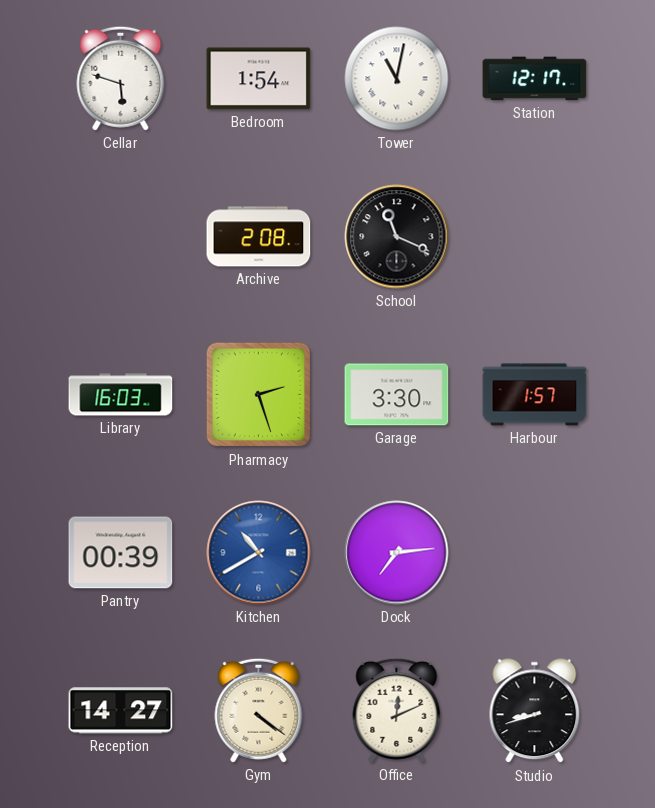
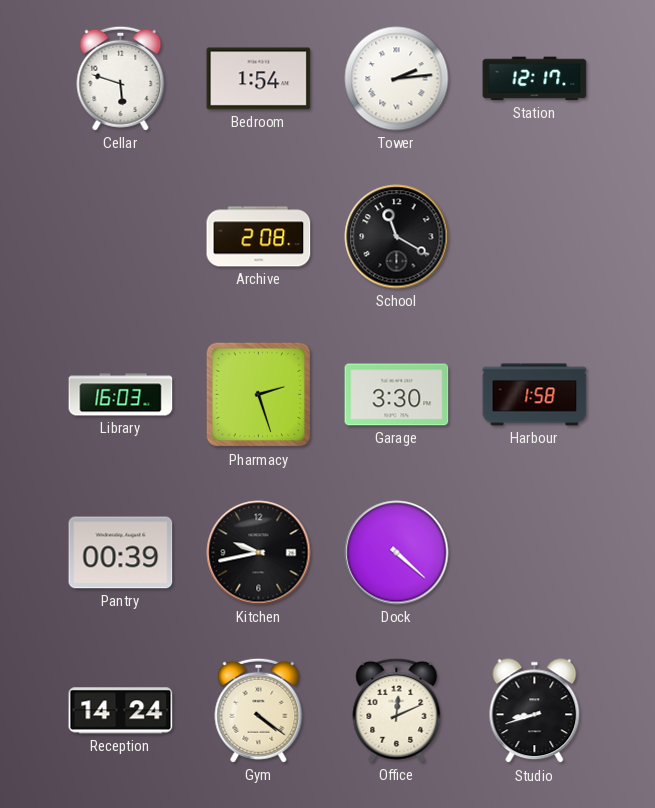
Tower: 11:02 -> 2:14 (397, 79)
School: 11:19 -> 11:20 (397, 237)
Harbour: 1:57 -> 1:58 (535, 395)
Kitchen: 10:40 -> 9:43 (259, 553)
Kitchen dial: blue -> black (259, 553)
Dock: 7:14 -> 4:22 (397, 553)
Reception: 14:27 -> 14:24 (121, 711)
